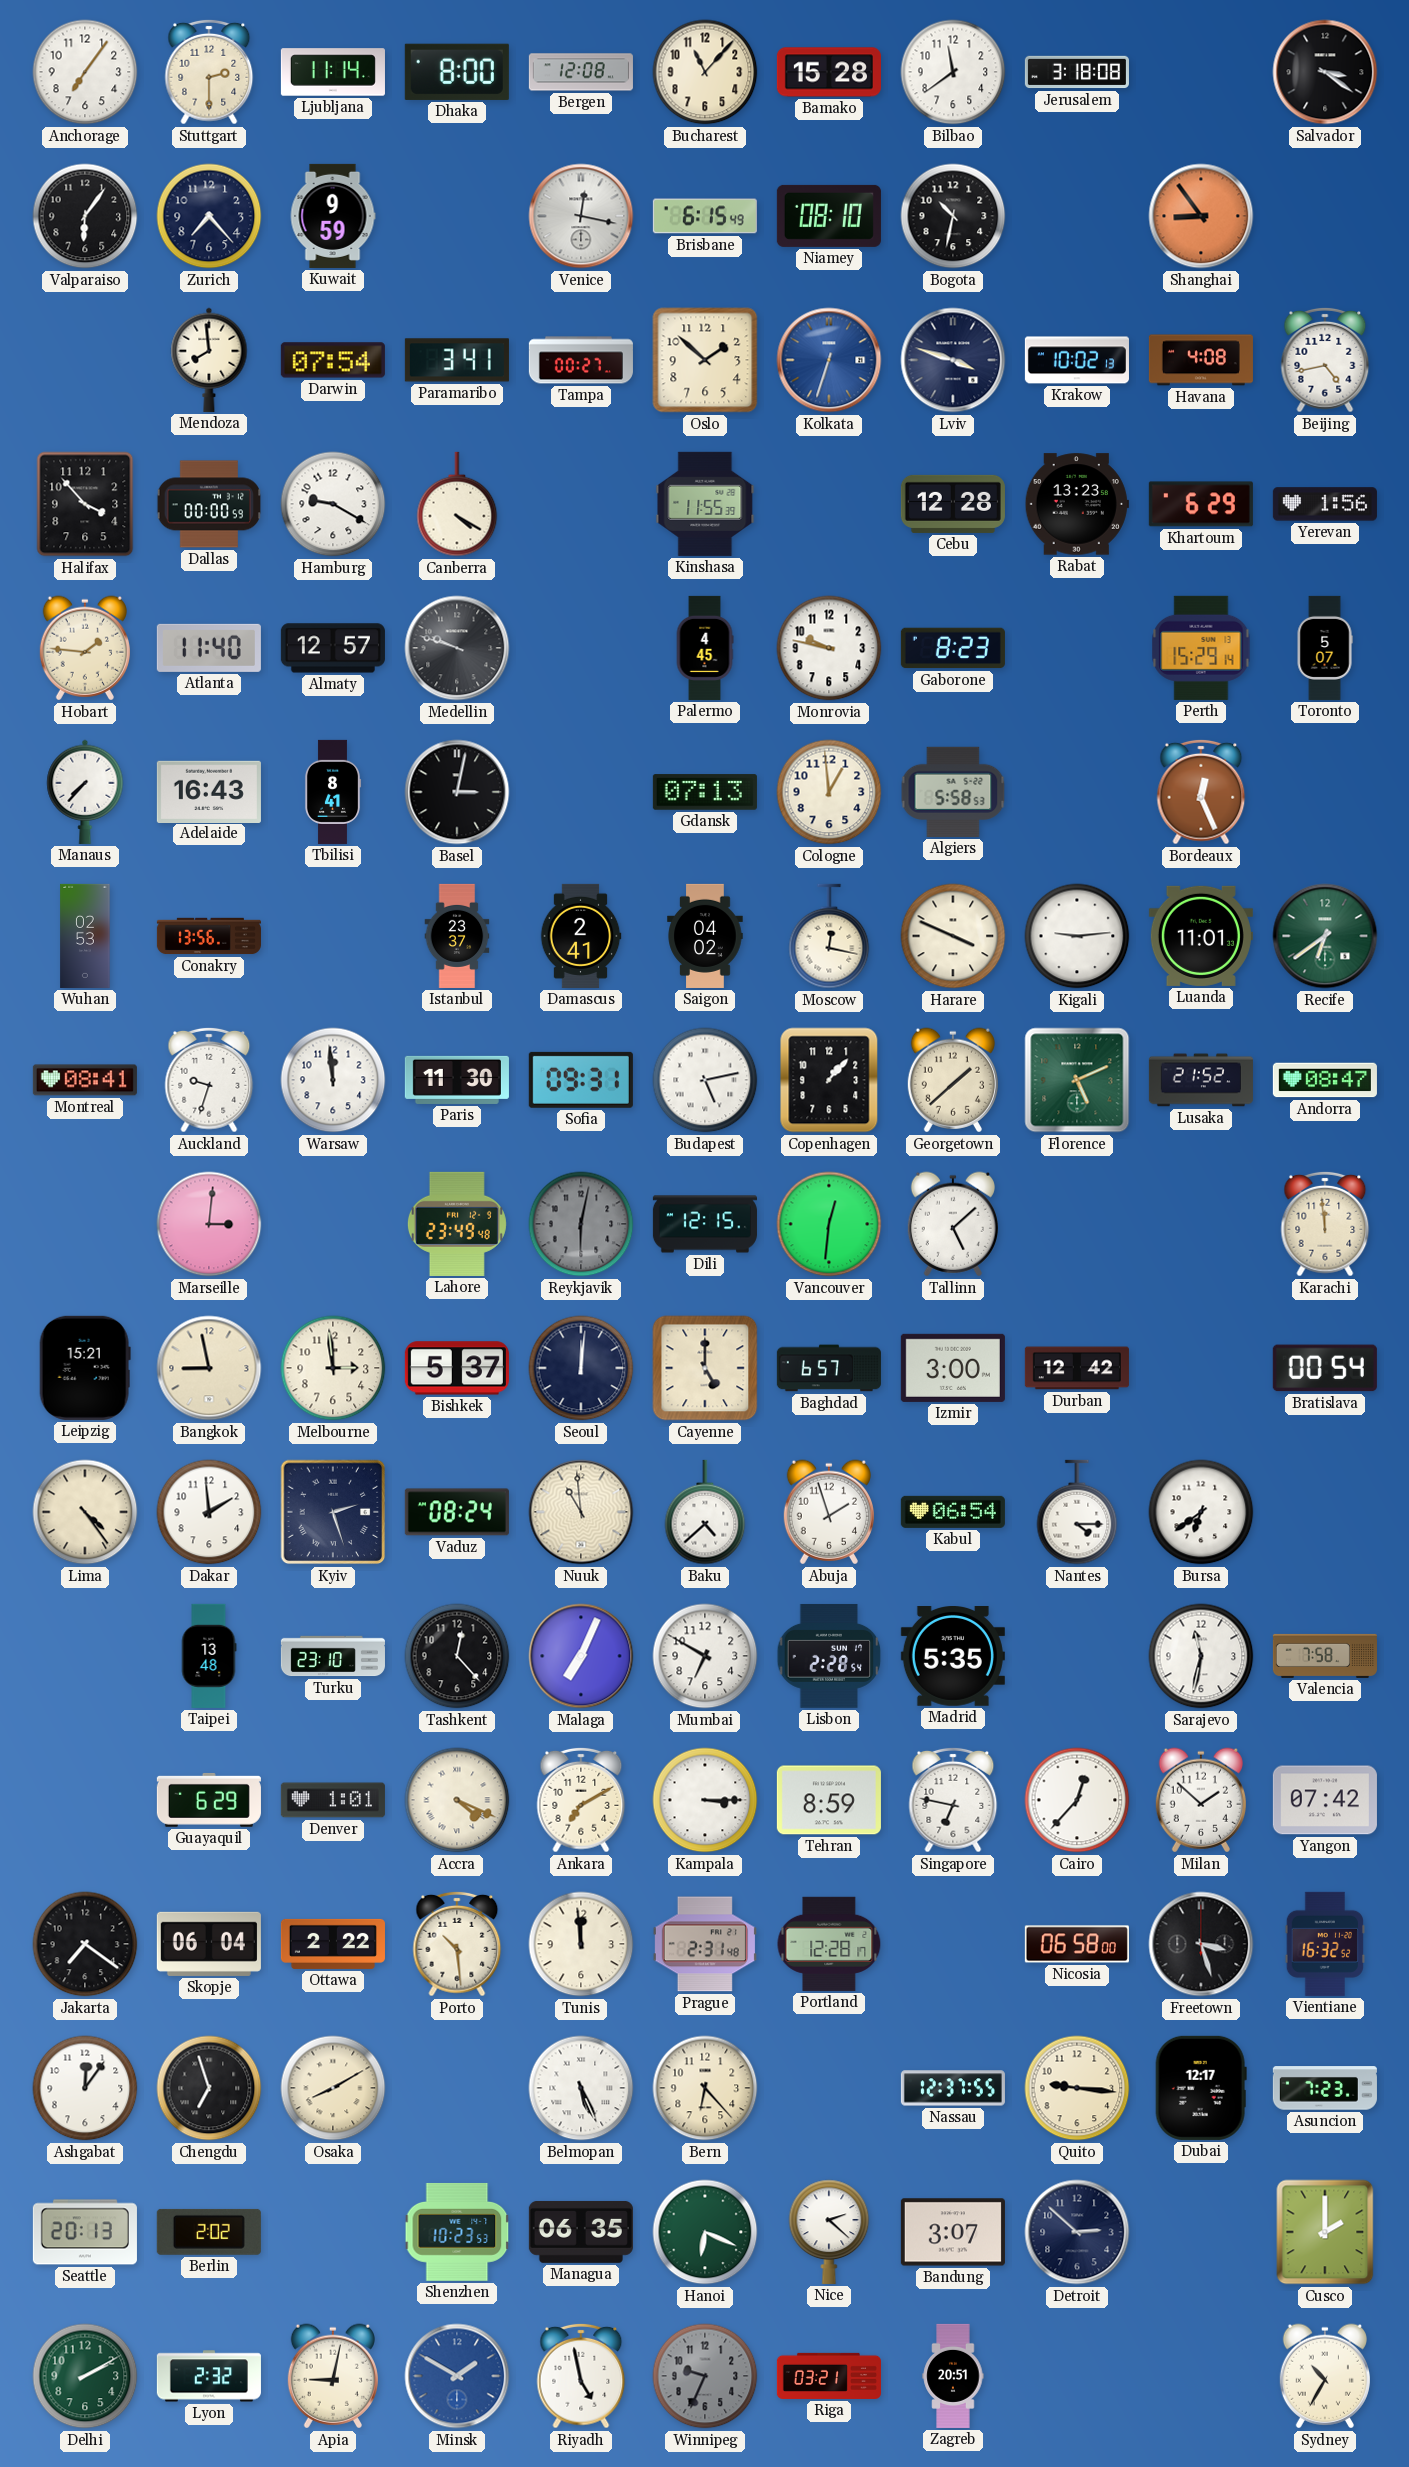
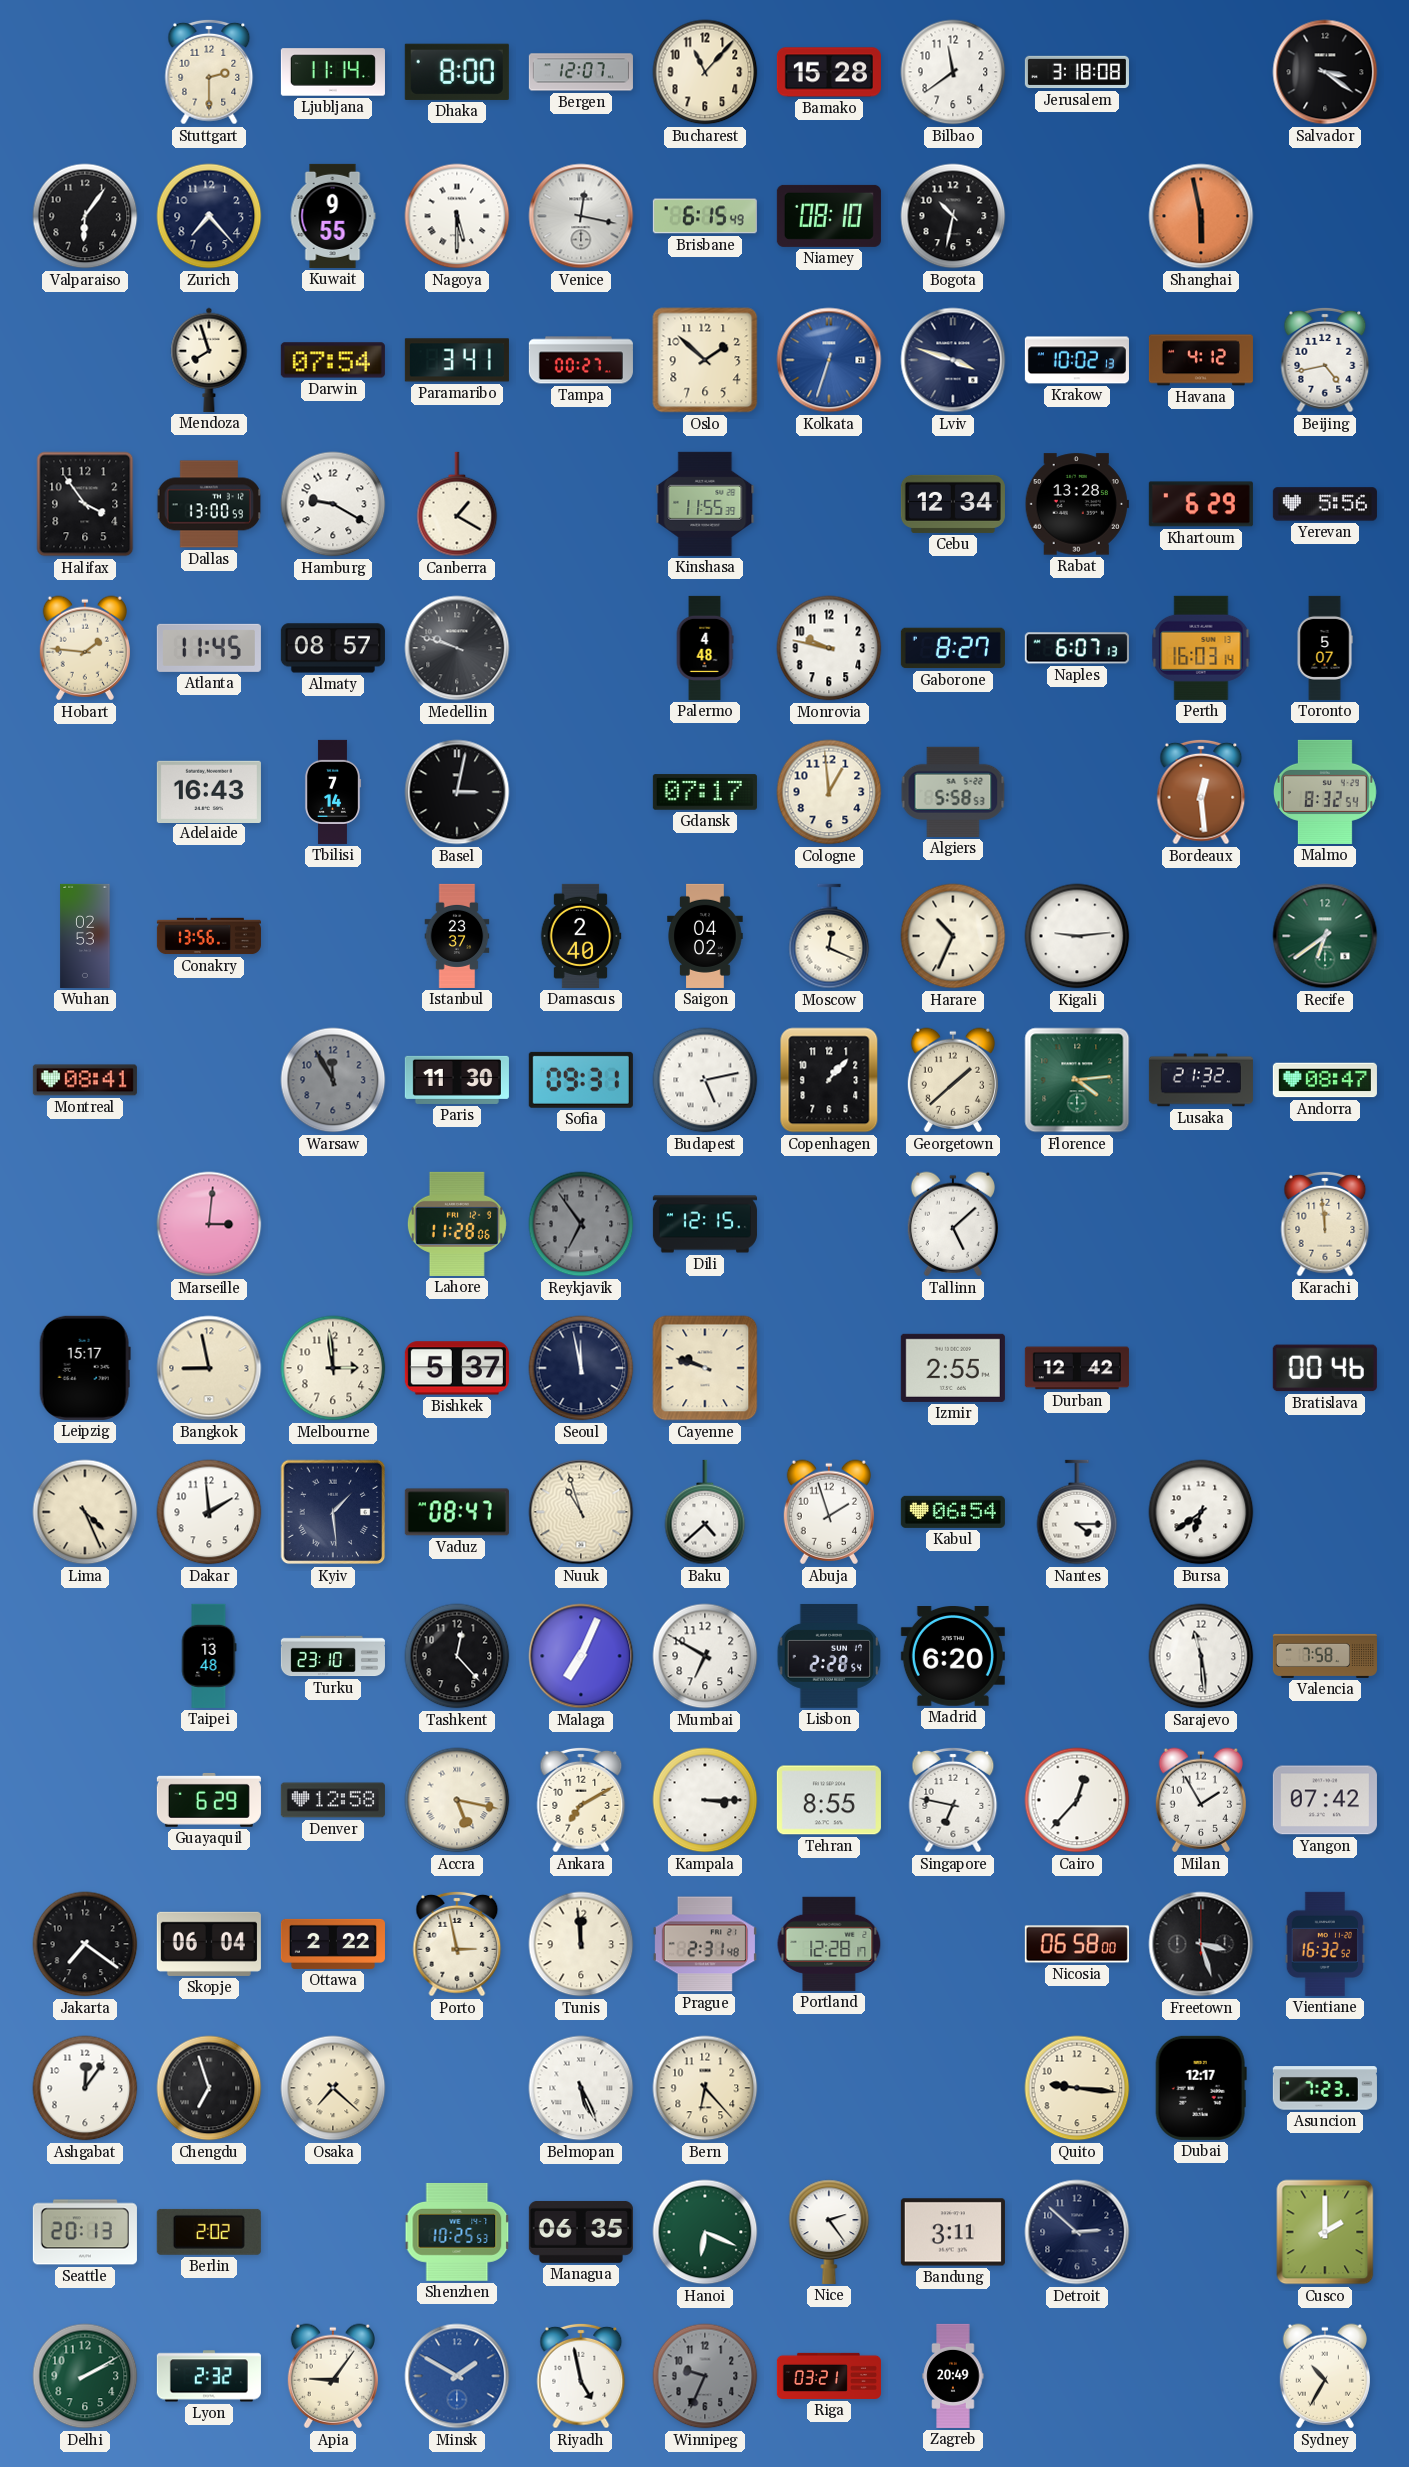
Anchorage: 7:06 -> none (85, 72)
Bergen: 12:08 -> 12:07 (581, 72)
Kuwait: 9:59 -> 9:55 (333, 216)
Nagoya: none -> 5:30 (457, 216)
Shanghai: 8:54 -> 5:58 (1201, 216)
Mendoza: 7:59 -> 7:57 (209, 360)
Havana: 4:08 -> 4:12 (1201, 360)
Halifax: 3:53 -> 3:54 (85, 504)
Dallas: 00:00 -> 13:00 (209, 504)
Canberra: 4:20 -> 1:20 (457, 504)
Cebu: 12:28 -> 12:34 (953, 504)
Rabat: 13:23 -> 13:28 (1077, 504)
Yerevan: 1:56 -> 5:56 (1325, 504)
Atlanta: 11:40 -> 11:45 (209, 648)
Almaty: 12:57 -> 08:57 (333, 648)
Palermo: 4:45 -> 4:48 (705, 648)
Gaborone: 8:23 -> 8:27 (953, 648)
Naples: none -> 6:07 (1077, 648)
Perth: 15:29 -> 16:03 (1201, 648)
Manaus: 7:37 -> none (85, 792)
Tbilisi: 8:41 -> 7:14 (333, 792)
Gdansk: 07:13 -> 07:17 (705, 792)
Bordeaux: 12:26 -> 12:29 (1201, 792)
Malmo: none -> 8:32 (1325, 792)
Damascus: 2:41 -> 2:40 (581, 936)
Moscow: 12:17 -> 12:19 (829, 936)
Harare: 3:49 -> 10:34 (953, 936)
Luanda: 11:01 -> none (1201, 936)
Auckland: 9:33 -> none (209, 1080)
Warsaw: 11:59 -> 11:55 (333, 1080)
Warsaw dial: white -> grey (333, 1080)
Florence: 5:11 -> 4:14 (1077, 1080)
Lusaka: 21:52 -> 21:32 (1201, 1080)
Lahore: 23:49 -> 11:28 (457, 1224)
Reykjavik: 6:02 -> 6:54 (581, 1224)
Vancouver: 12:31 -> none (829, 1224)
Leipzig: 15:21 -> 15:17 (85, 1368)
Seoul: 12:01 -> 11:58 (581, 1368)
Cayenne: 5:00 -> 9:48 (705, 1368)
Baghdad: 6:57 -> none (829, 1368)
Izmir: 3:00 -> 2:55 (953, 1368)
Bratislava: 00:54 -> 00:46 (1325, 1368)
Lima: 4:24 -> 4:26 (85, 1512)
Kyiv: 2:27 -> 1:29 (333, 1512)
Vaduz: 08:24 -> 08:47 (457, 1512)
Nuuk: 10:59 -> 10:57 (581, 1512)
Madrid: 5:35 -> 6:20 (953, 1657)
Sarajevo: 11:32 -> 11:29 (1201, 1656)
Denver: 1:01 -> 12:58 (333, 1800)
Accra: 4:19 -> 5:17 (457, 1800)
Tehran: 8:59 -> 8:55 (829, 1800)
Milan: 1:52 -> 1:55 (1201, 1800)
Porto: 10:29 -> 2:58 (457, 1944)
Osaka: 8:10 -> 7:22 (333, 2088)
Nassau: 12:37 -> none (953, 2088)
Shenzhen: 10:23 -> 10:25 (457, 2232)
Nice: 2:22 -> 2:24 (829, 2232)
Bandung: 3:07 -> 3:11 (953, 2232)
Apia: 9:02 -> 9:06 (333, 2376)
Zagreb: 20:51 -> 20:49 (953, 2376)
